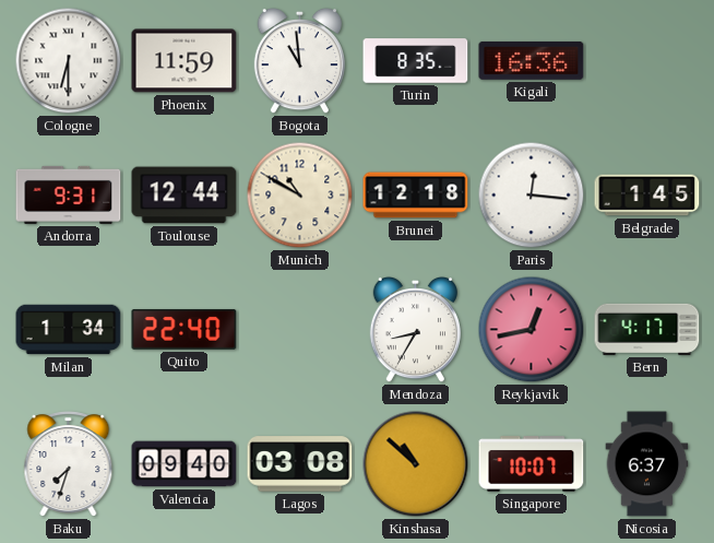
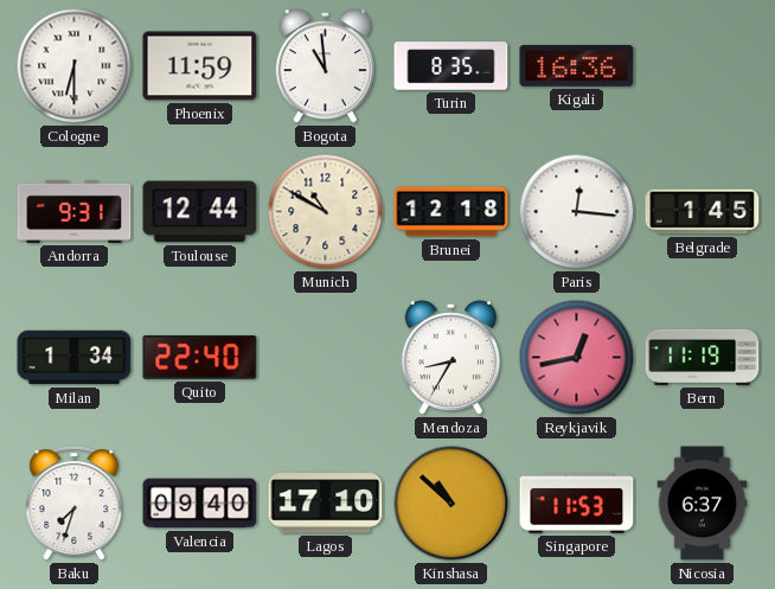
Bern: 4:17 -> 11:19 (703, 357)
Lagos: 03:08 -> 17:10 (326, 504)
Singapore: 10:07 -> 11:53 (577, 504)
